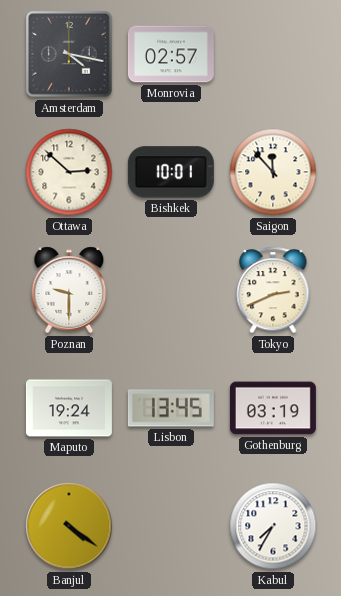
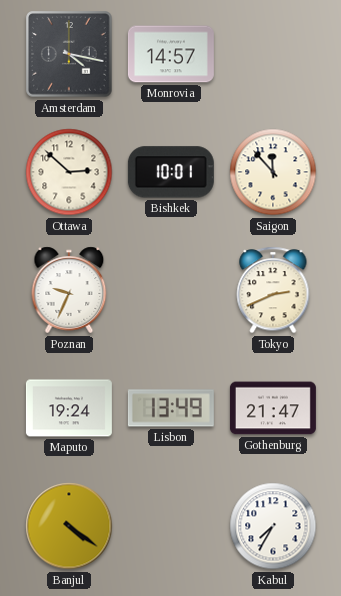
Monrovia: 02:57 -> 14:57 (171, 54)
Poznan: 9:30 -> 9:34 (69, 290)
Lisbon: 13:45 -> 13:49 (171, 408)
Gothenburg: 03:19 -> 21:47 (273, 408)
